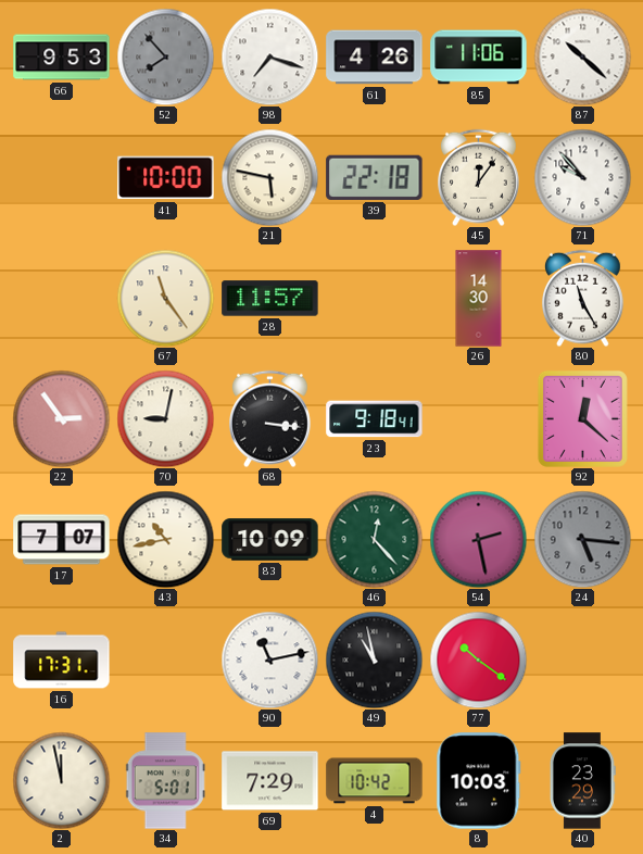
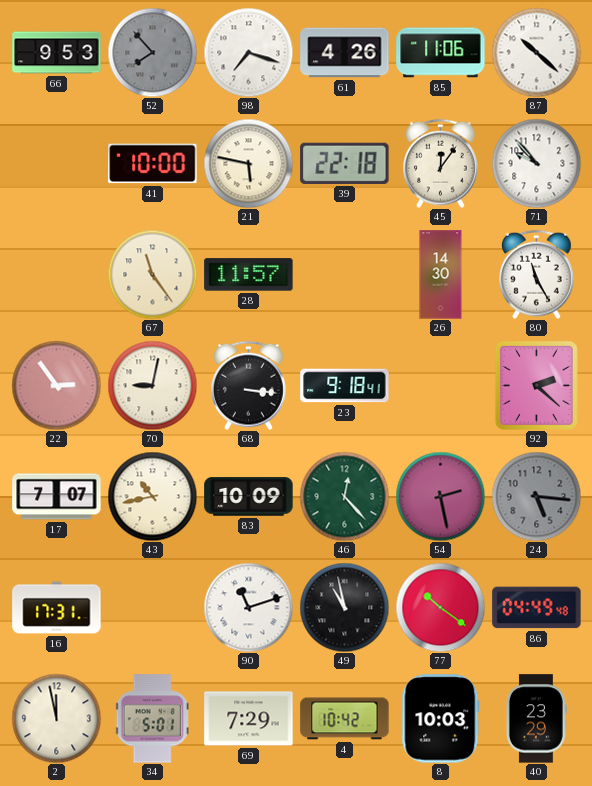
92: 12:22 -> 2:22 (536, 385)
90: 11:13 -> 11:12 (248, 607)
86: none -> 04:49 (537, 608)
